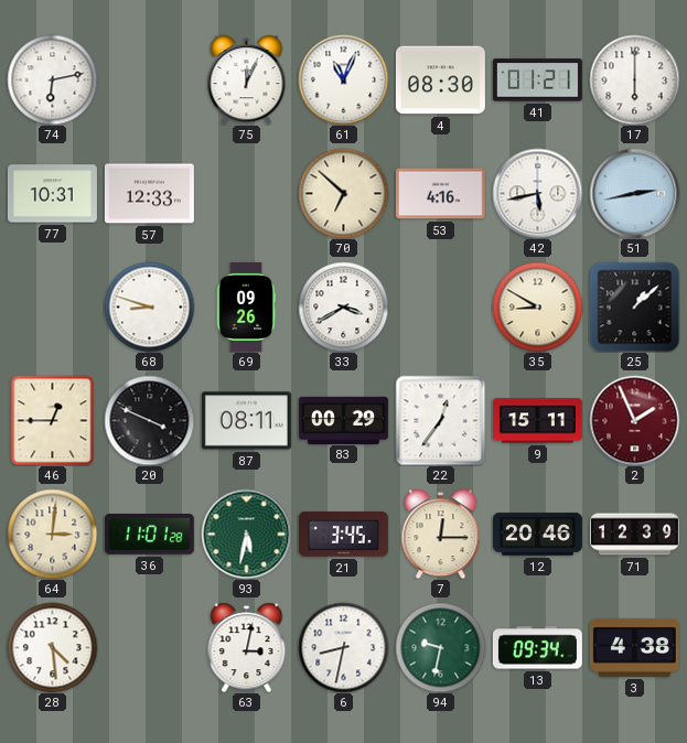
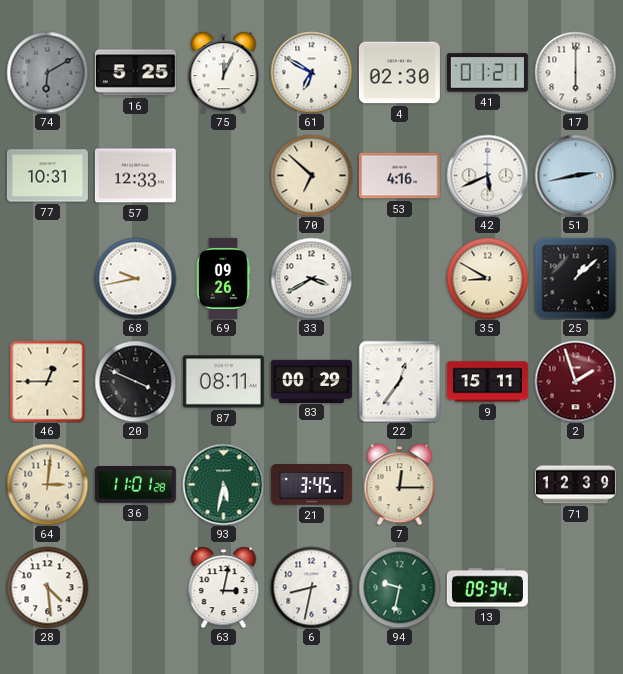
74: 6:13 -> 6:10 (47, 72)
74 dial: white -> grey (47, 72)
16: none -> 5:25 (135, 73)
61: 11:04 -> 6:50 (311, 72)
4: 08:30 -> 02:30 (399, 73)
42: 5:43 -> 5:41 (487, 175)
68: 8:48 -> 9:43 (135, 278)
2: 1:56 -> 1:57 (575, 381)
12: 20:46 -> none (537, 535)
3: 4:38 -> none (634, 647)
